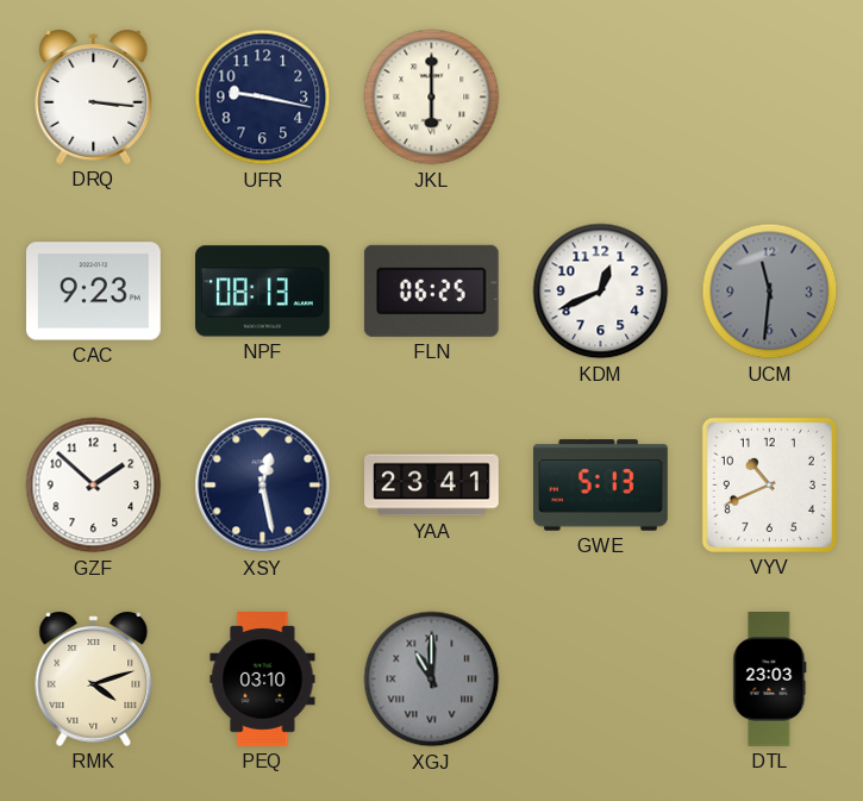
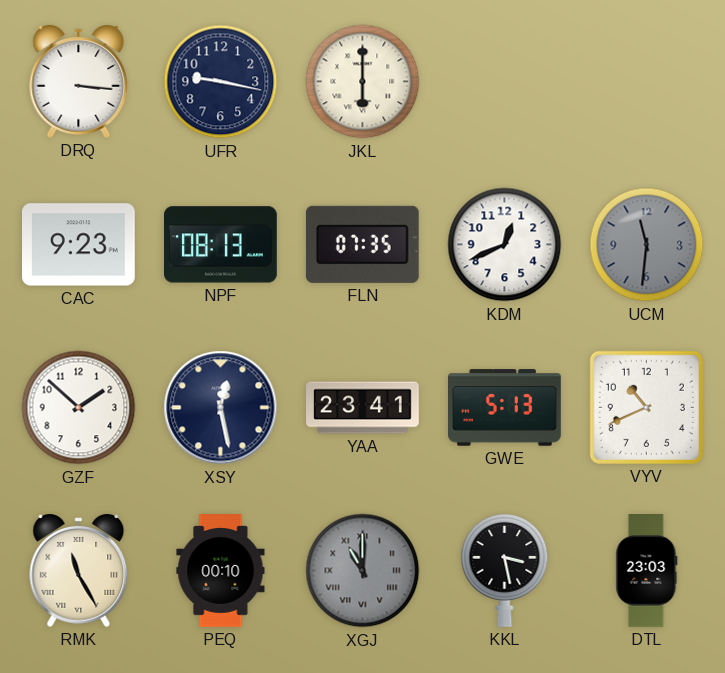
FLN: 06:25 -> 07:35 (362, 244)
RMK: 4:12 -> 11:25 (79, 571)
PEQ: 03:10 -> 00:10 (221, 571)
KKL: none -> 3:28 (505, 570)
